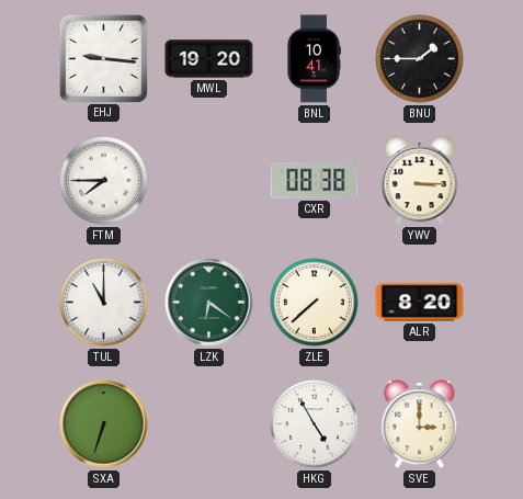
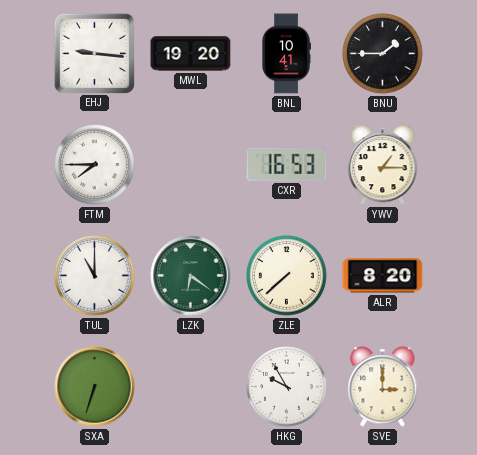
CXR: 08:38 -> 16:53 (287, 164)
YWV: 3:15 -> 1:15 (383, 165)
HKG: 4:55 -> 9:55 (287, 387)
